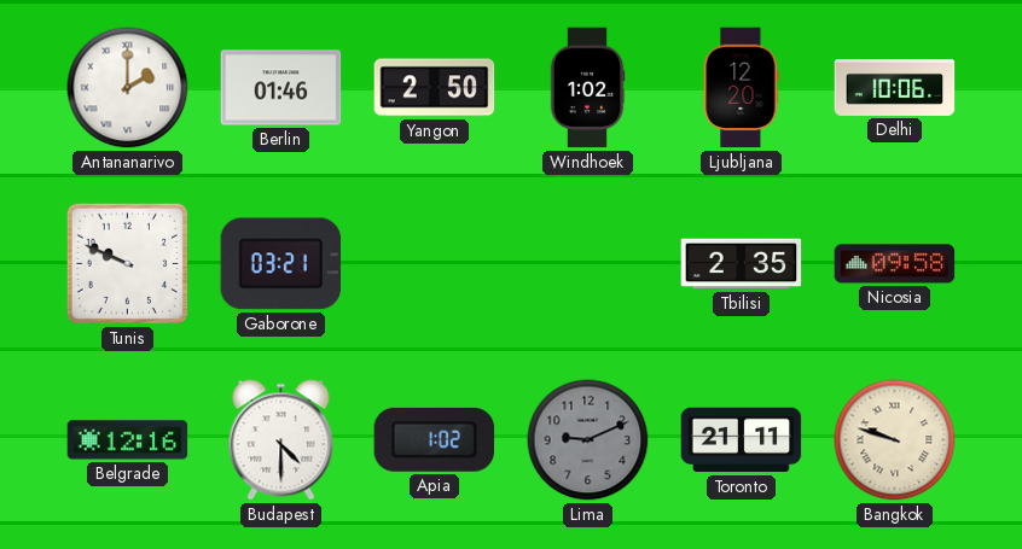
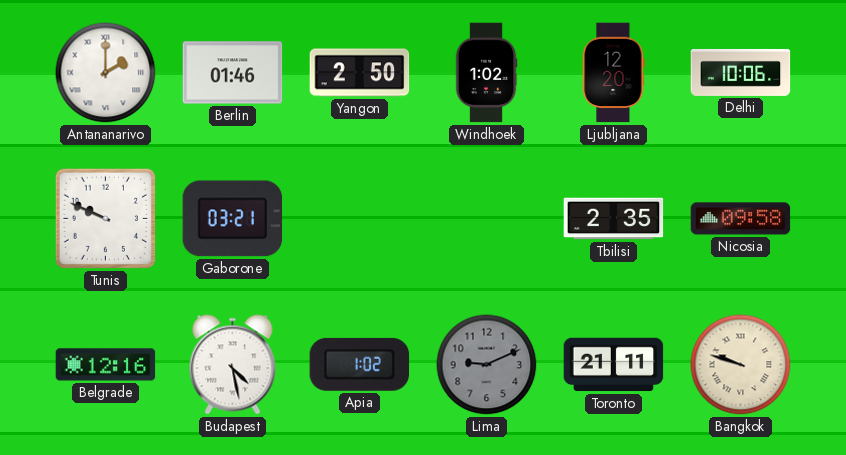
Budapest: 4:30 -> 4:28 (233, 365)
